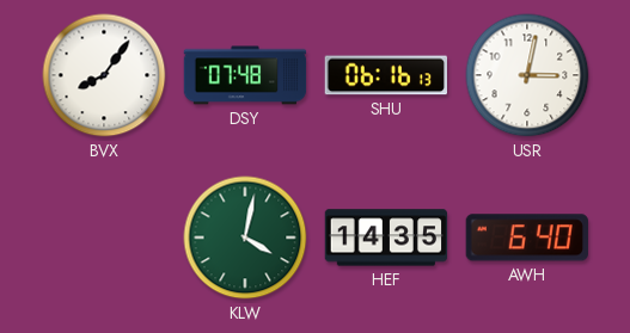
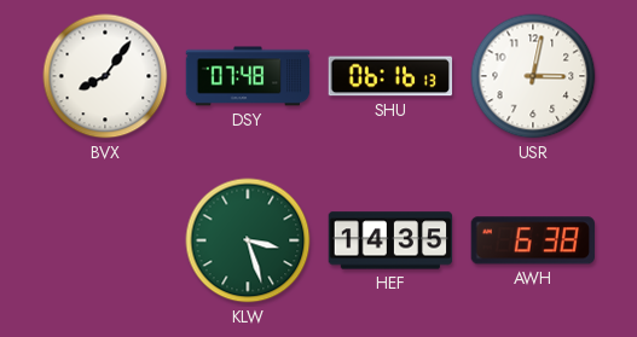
KLW: 4:02 -> 3:27 (248, 240)
AWH: 6:40 -> 6:38 (533, 240)
